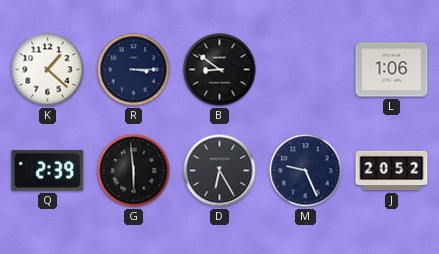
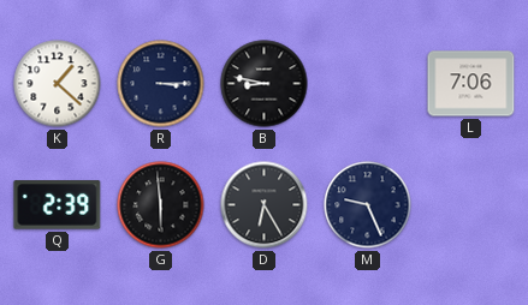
B: 8:51 -> 8:47 (265, 84)
L: 1:06 -> 7:06 (471, 84)
J: 20:52 -> none (392, 171)
